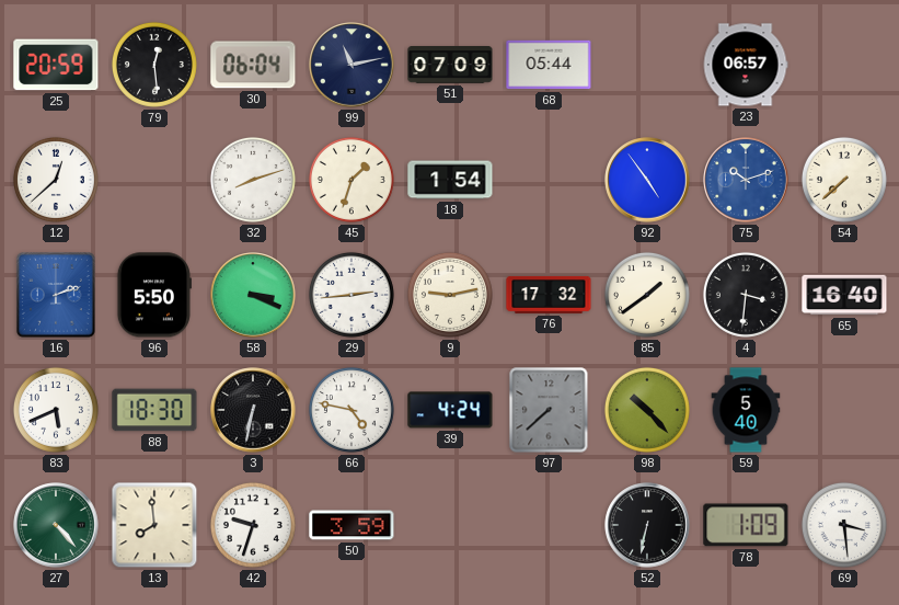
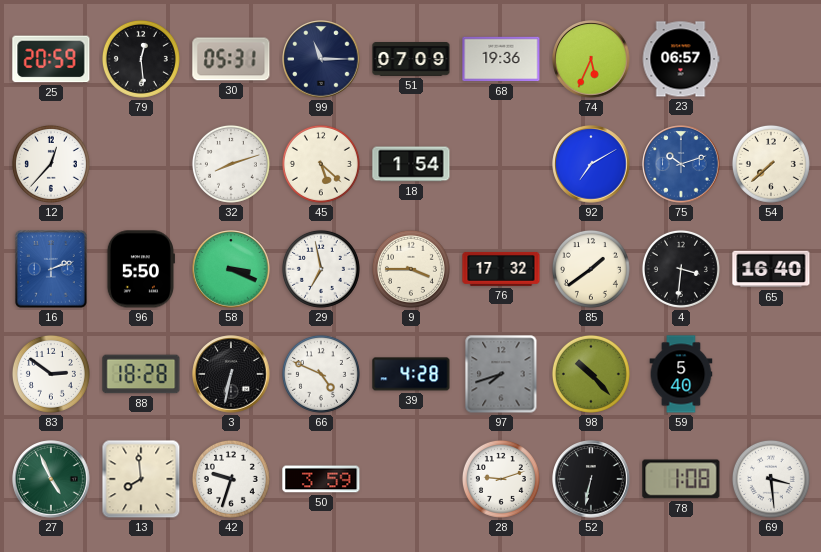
30: 06:04 -> 05:31 (231, 59)
99: 11:13 -> 11:15 (321, 59)
68: 05:44 -> 19:36 (501, 59)
74: none -> 5:34 (591, 59)
12: 12:38 -> 12:37 (51, 164)
45: 1:33 -> 5:22 (321, 164)
92: 4:54 -> 7:10 (591, 164)
29: 2:44 -> 6:58 (321, 269)
9: 9:13 -> 3:45 (411, 269)
83: 5:41 -> 2:51 (51, 374)
88: 18:30 -> 18:28 (141, 374)
66: 4:47 -> 4:49 (321, 374)
39: 4:24 -> 4:28 (411, 374)
97: 7:38 -> 7:42 (501, 374)
27: 4:23 -> 4:56 (51, 479)
28: none -> 9:12 (501, 479)
78: 1:09 -> 1:08 (681, 479)
